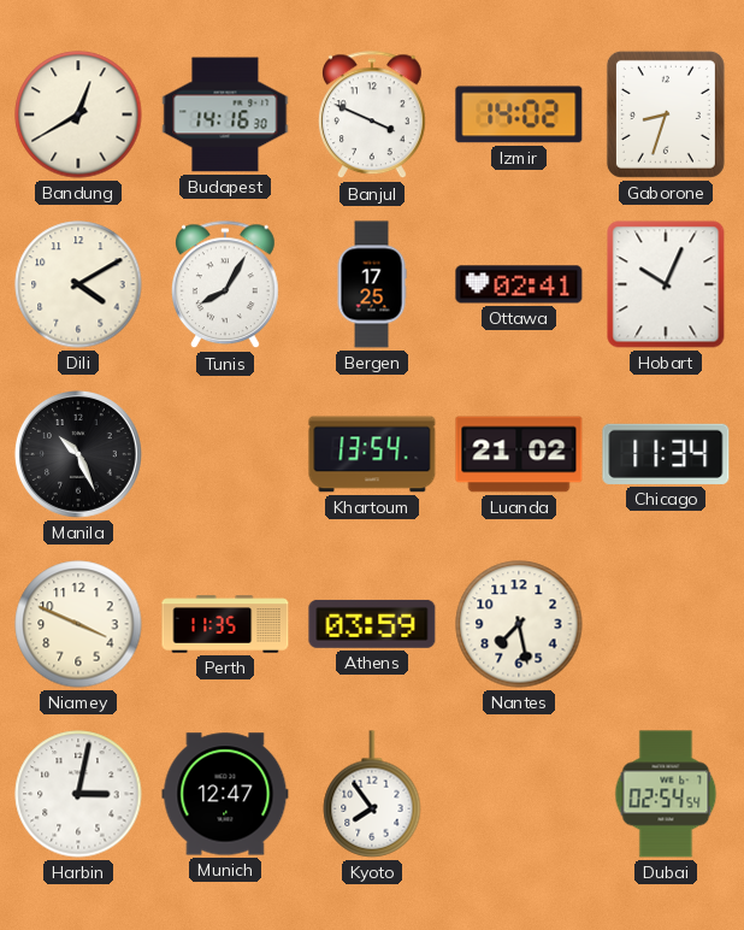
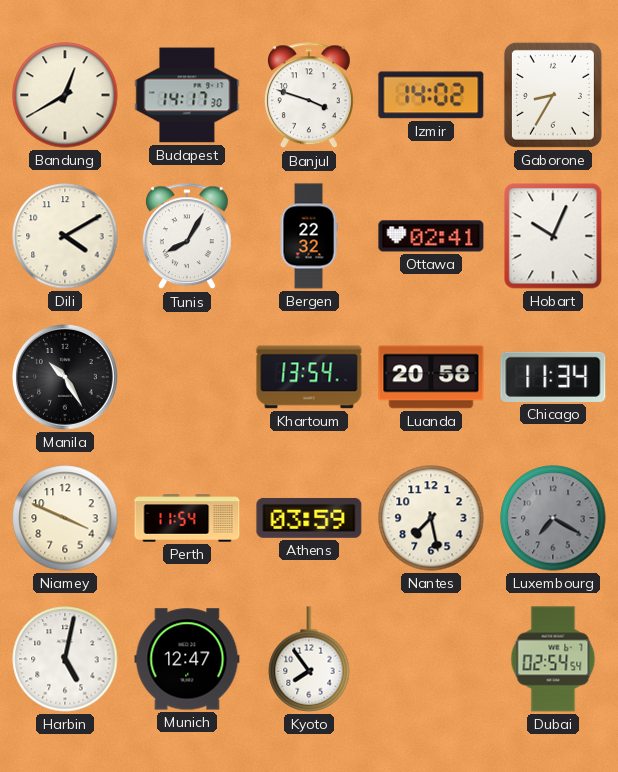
Budapest: 14:16 -> 14:17 (187, 95)
Banjul: 3:49 -> 3:48 (309, 96)
Gaborone: 8:33 -> 8:35 (553, 95)
Bergen: 17:25 -> 22:32 (309, 236)
Manila: 10:26 -> 10:25 (65, 377)
Luanda: 21:02 -> 20:58 (431, 377)
Perth: 11:35 -> 11:54 (187, 518)
Luxembourg: none -> 7:20 (553, 518)
Harbin: 3:02 -> 5:02 (65, 659)
